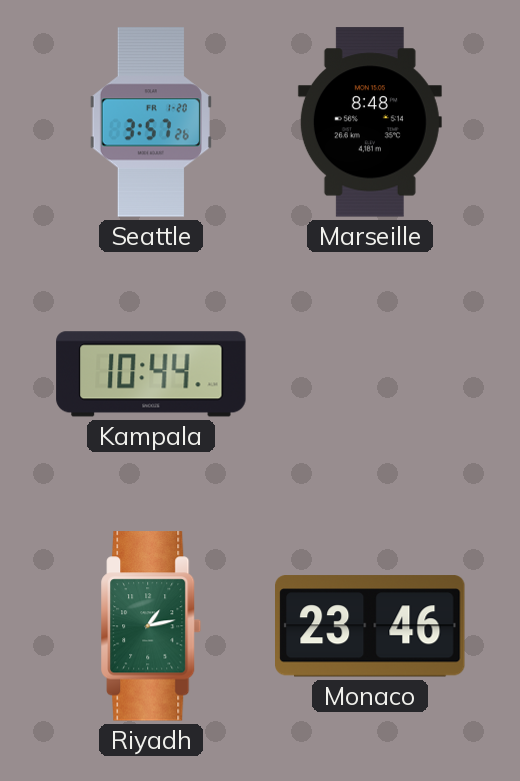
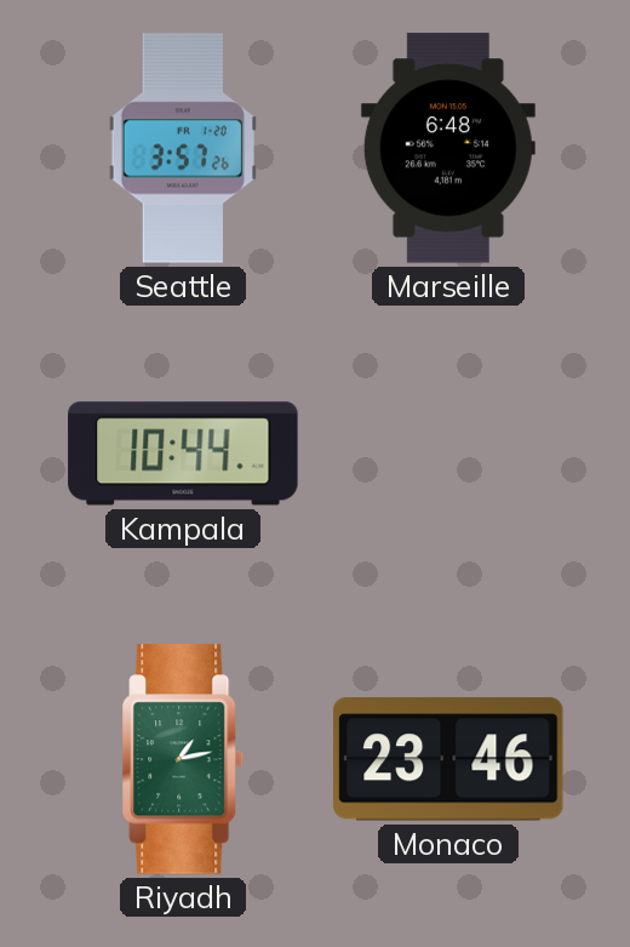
Marseille: 8:48 -> 6:48 (448, 148)
